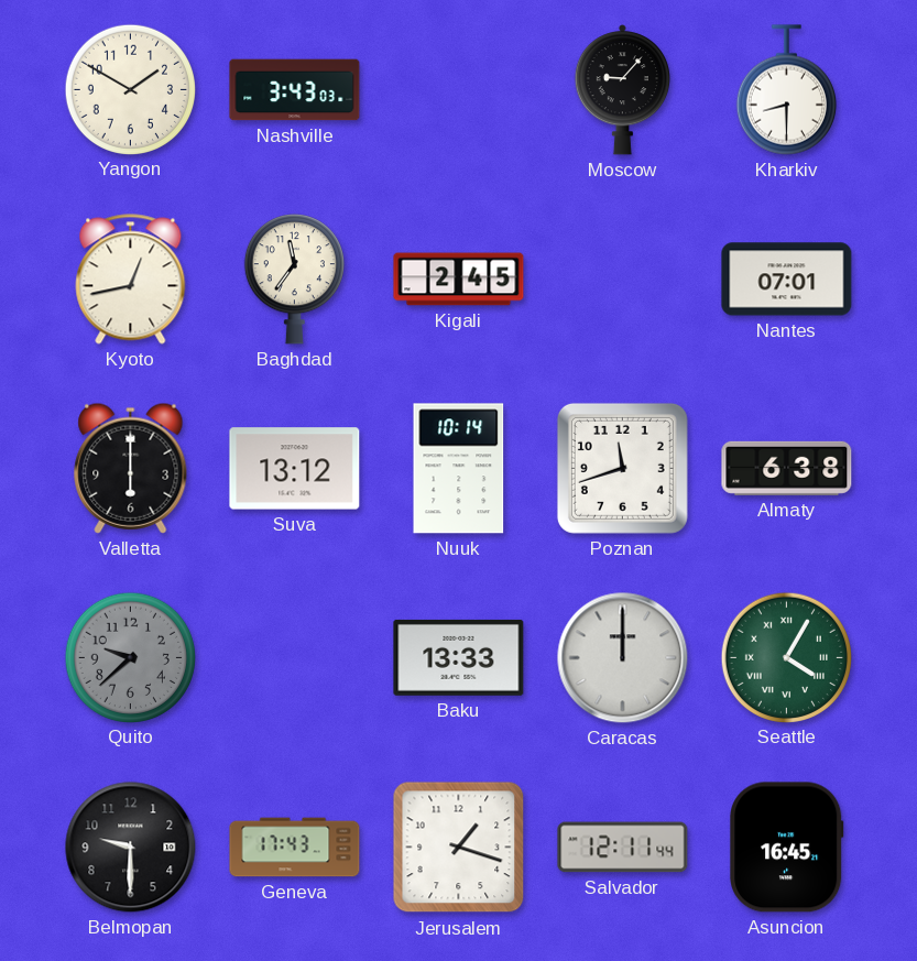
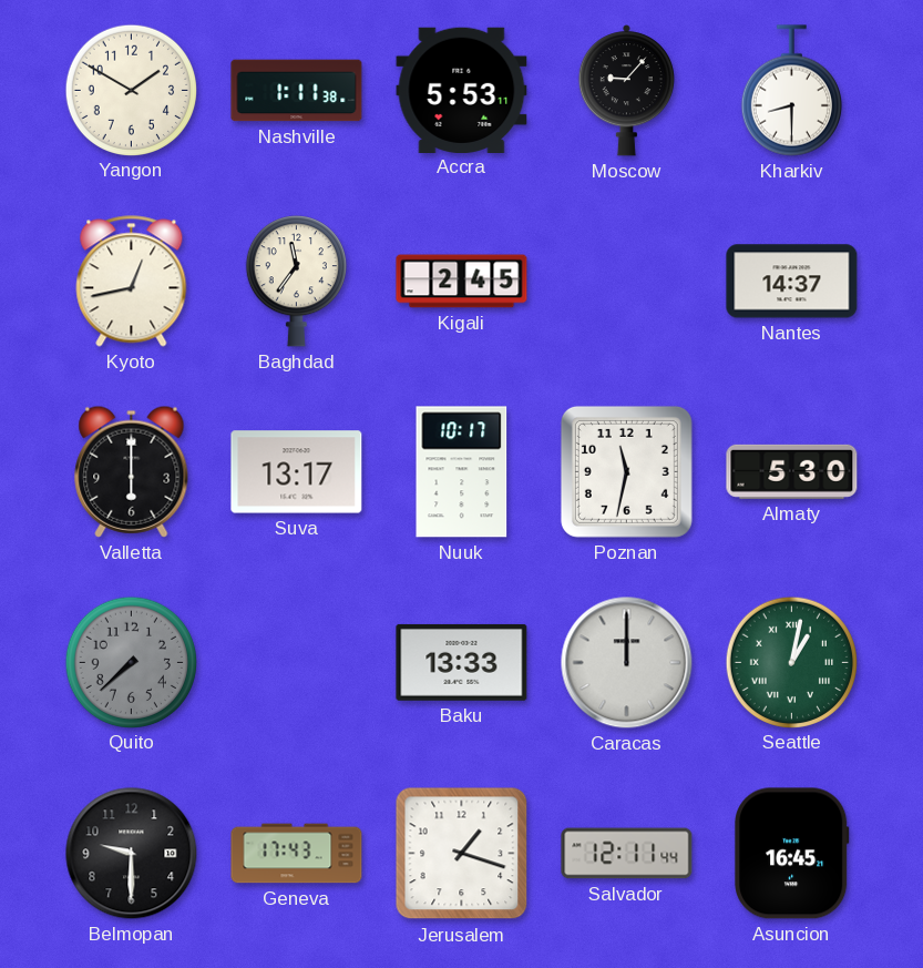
Nashville: 3:43 -> 1:11 (297, 91)
Accra: none -> 5:53 (462, 90)
Nantes: 07:01 -> 14:37 (792, 282)
Suva: 13:12 -> 13:17 (297, 472)
Nuuk: 10:14 -> 10:17 (462, 472)
Poznan: 11:42 -> 11:32 (626, 471)
Almaty: 6:38 -> 5:30 (792, 471)
Quito: 9:38 -> 7:38 (131, 662)
Seattle: 4:05 -> 1:02 (791, 662)
